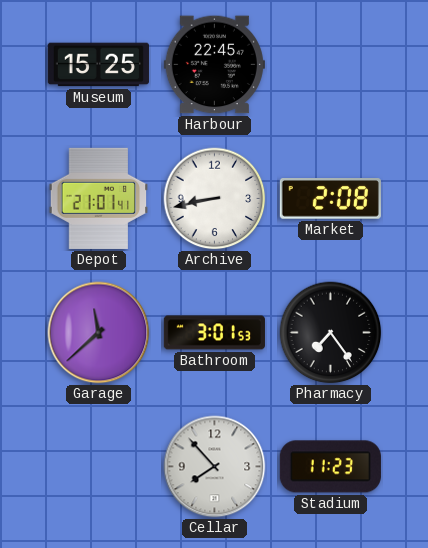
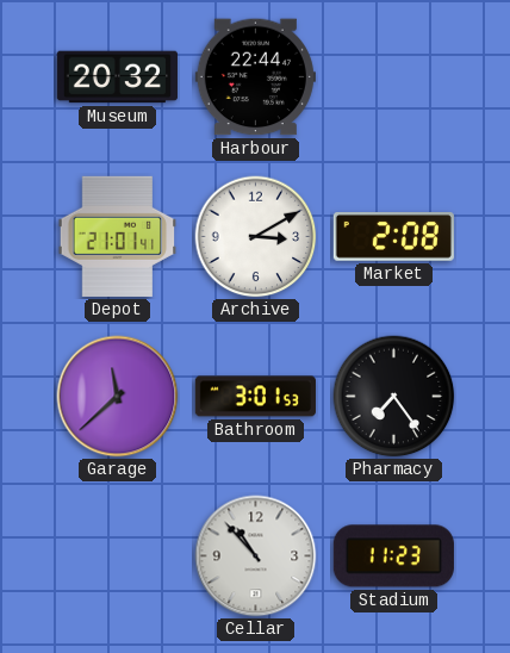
Museum: 15:25 -> 20:32 (117, 77)
Harbour: 22:45 -> 22:44 (255, 77)
Archive: 8:43 -> 3:10 (256, 237)
Cellar: 7:53 -> 10:53 (256, 556)
